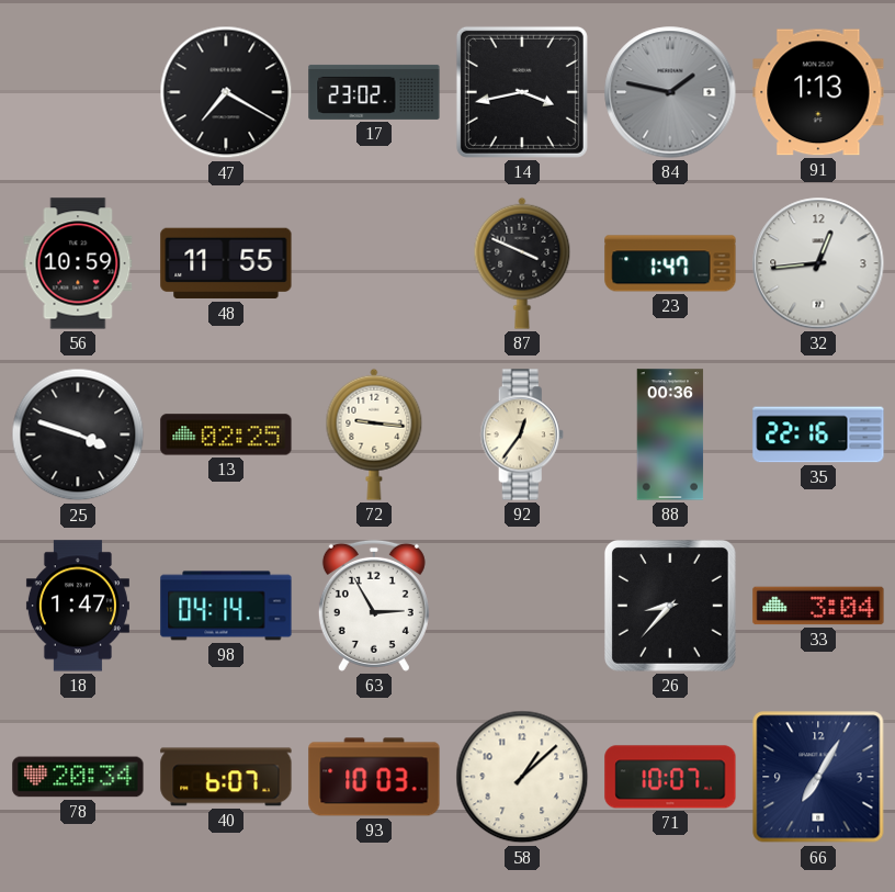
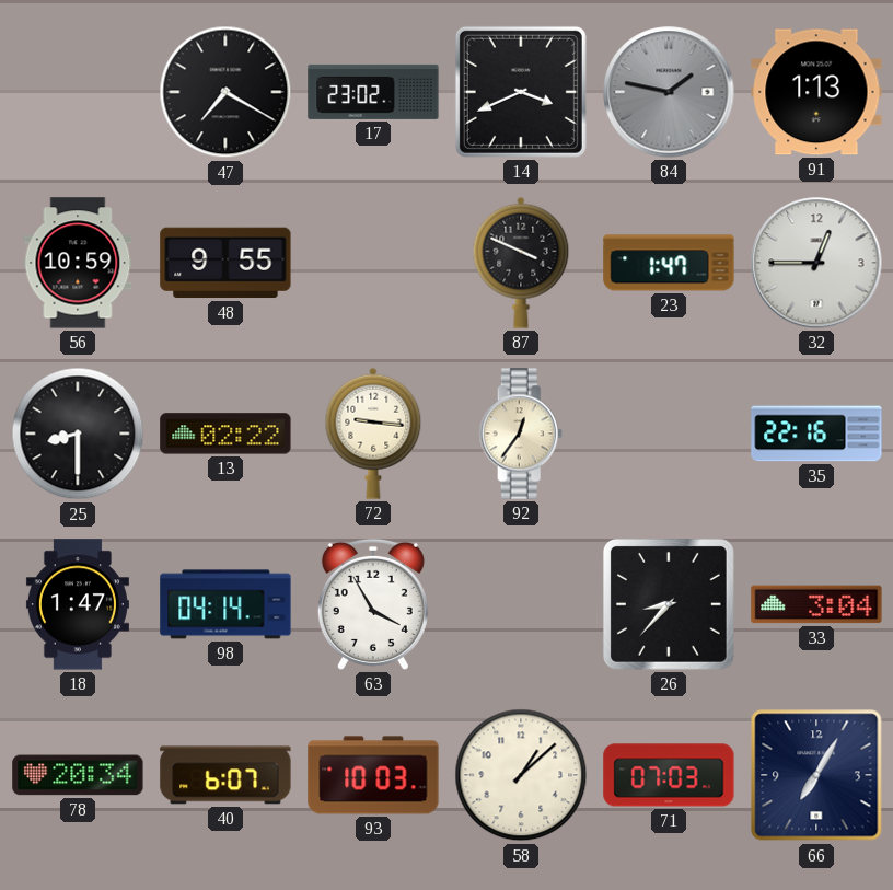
14: 3:43 -> 3:41 (521, 92)
48: 11:55 -> 9:55 (225, 263)
32: 12:44 -> 12:45 (816, 263)
25: 3:48 -> 8:30 (78, 434)
13: 02:25 -> 02:22 (225, 434)
88: 00:36 -> none (670, 434)
63: 2:55 -> 3:55 (373, 604)
71: 10:07 -> 07:03 (669, 775)
